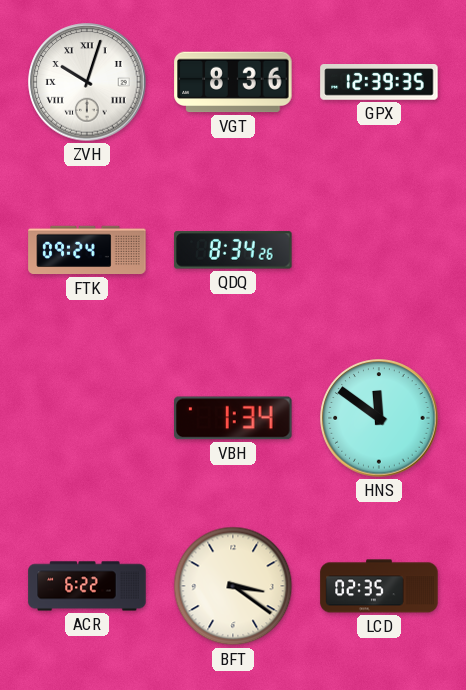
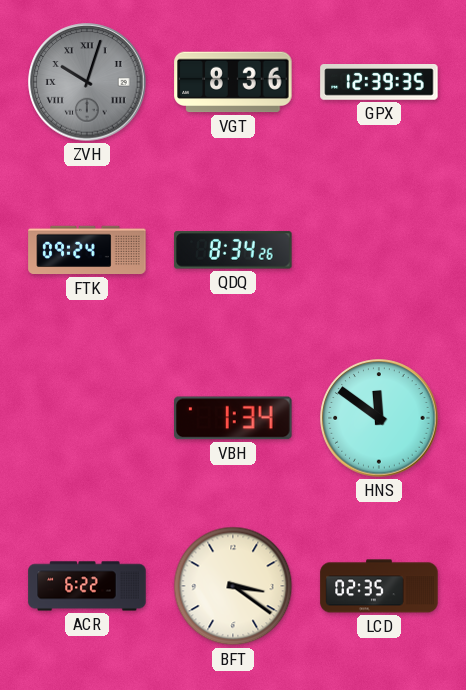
ZVH dial: white -> grey (87, 82)
